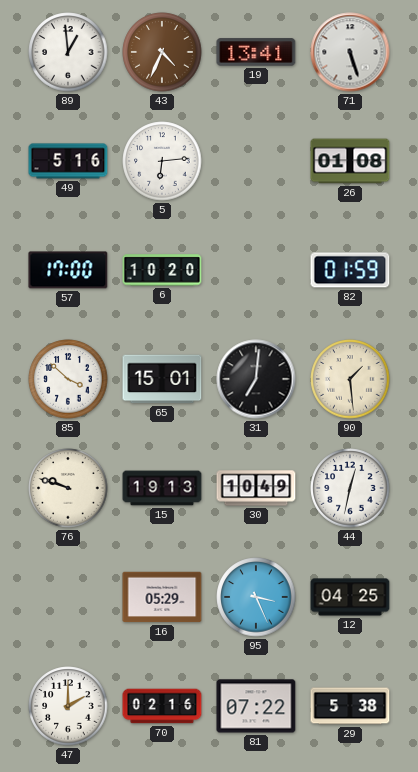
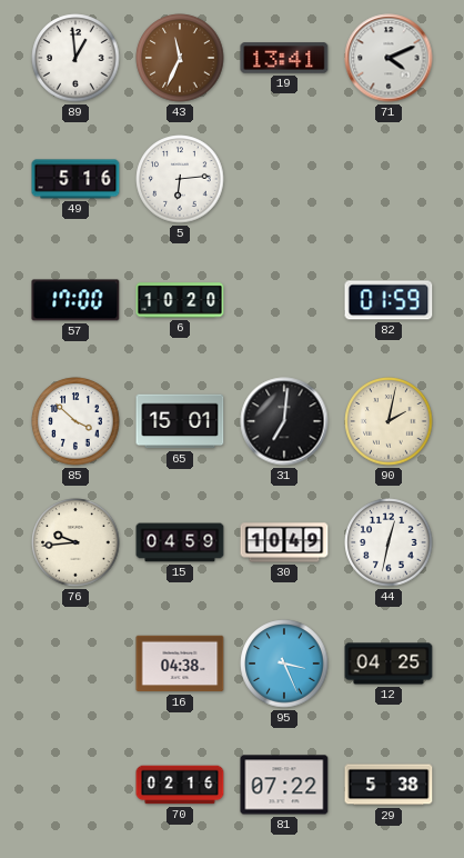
43: 4:34 -> 11:34 (180, 58)
71: 5:27 -> 4:11 (389, 58)
26: 01:08 -> none (350, 161)
90: 1:29 -> 2:02 (389, 421)
76: 9:48 -> 9:44 (75, 542)
15: 19:13 -> 04:59 (180, 542)
16: 05:29 -> 04:38 (180, 664)
47: 2:00 -> none (68, 706)
